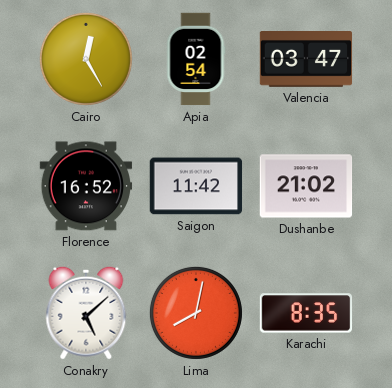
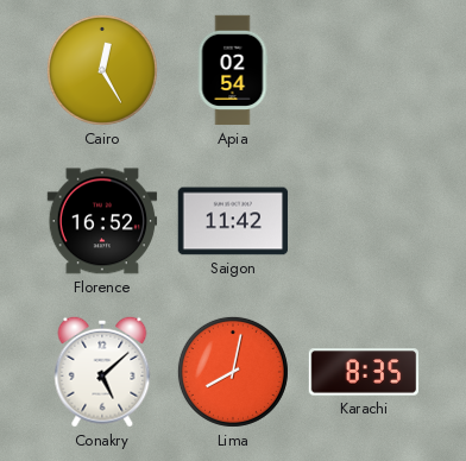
Valencia: 03:47 -> none (306, 60)
Dushanbe: 21:02 -> none (306, 186)
